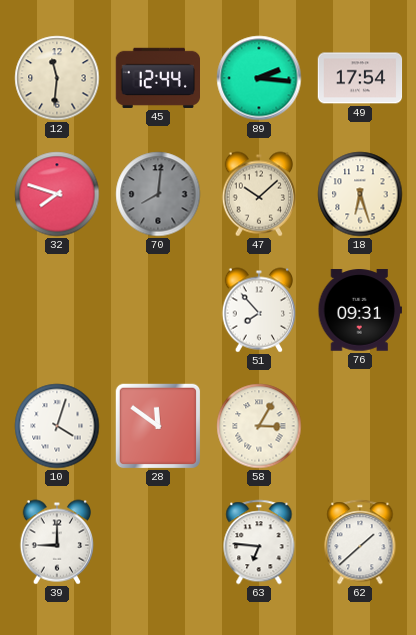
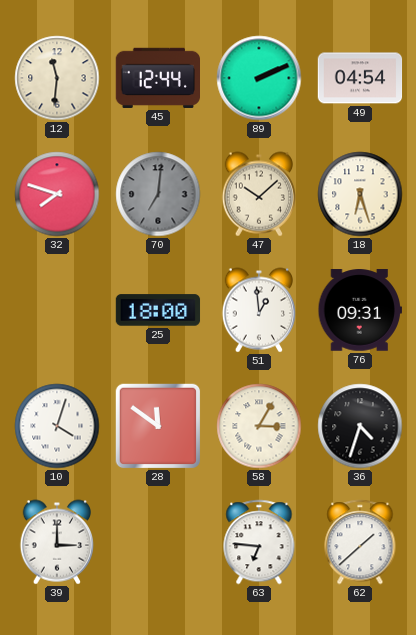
89: 2:16 -> 2:11 (259, 78)
49: 17:54 -> 04:54 (360, 78)
70: 8:01 -> 7:01 (158, 194)
25: none -> 18:00 (158, 310)
51: 7:53 -> 12:59 (258, 310)
36: none -> 4:33 (360, 426)
39: 9:00 -> 3:00 (56, 542)
